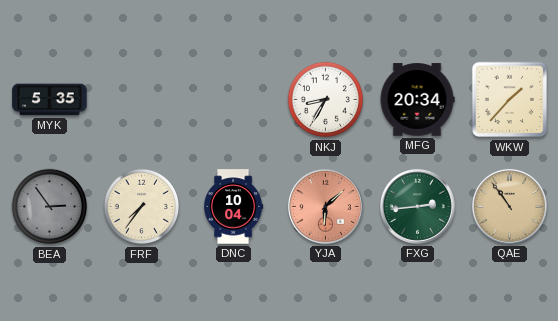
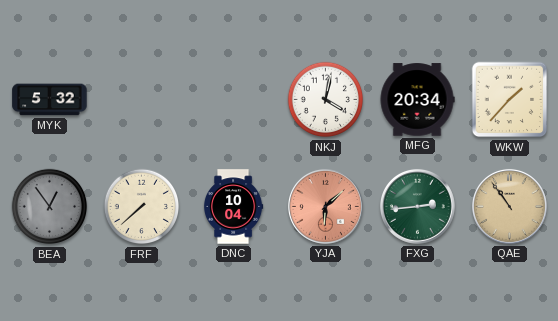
MYK: 5:35 -> 5:32 (50, 100)
NKJ: 8:35 -> 4:02 (326, 100)
BEA: 2:54 -> 12:54 (50, 207)
FRF: 7:36 -> 7:38 (142, 207)
